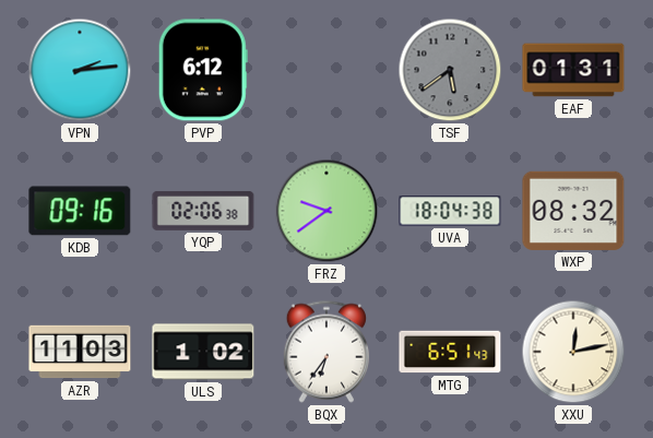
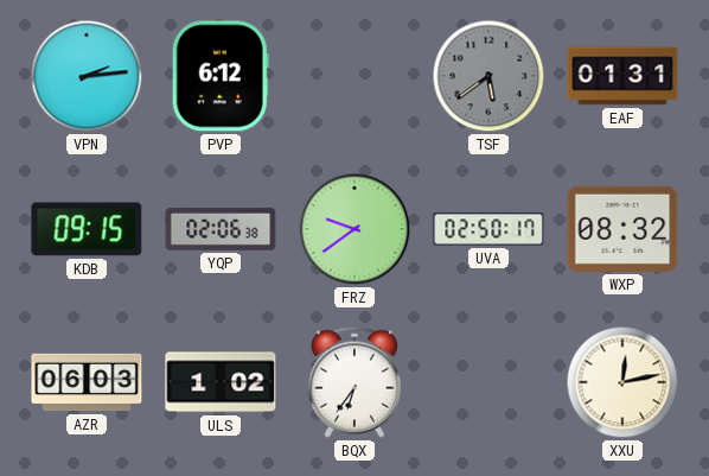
KDB: 09:16 -> 09:15 (87, 229)
UVA: 18:04 -> 02:50 (488, 229)
AZR: 11:03 -> 06:03 (87, 382)
MTG: 6:51 -> none (450, 352)
